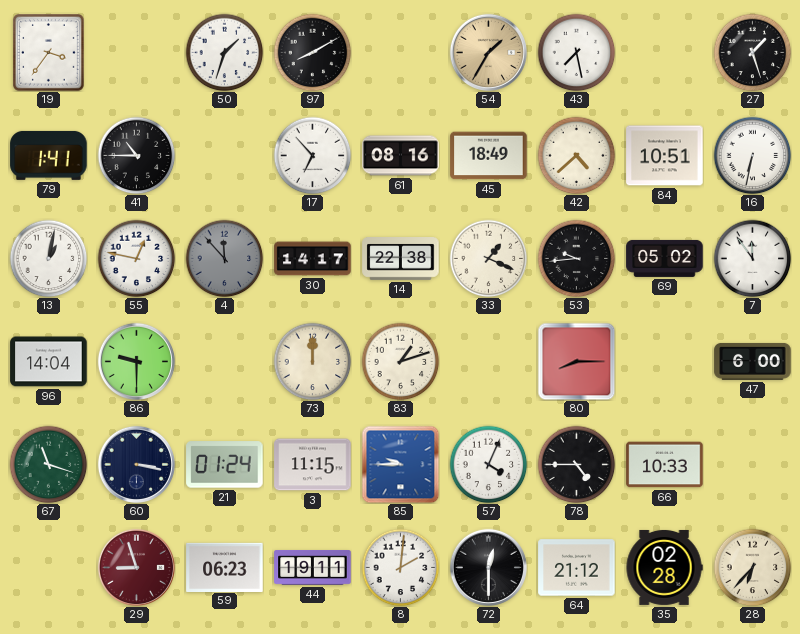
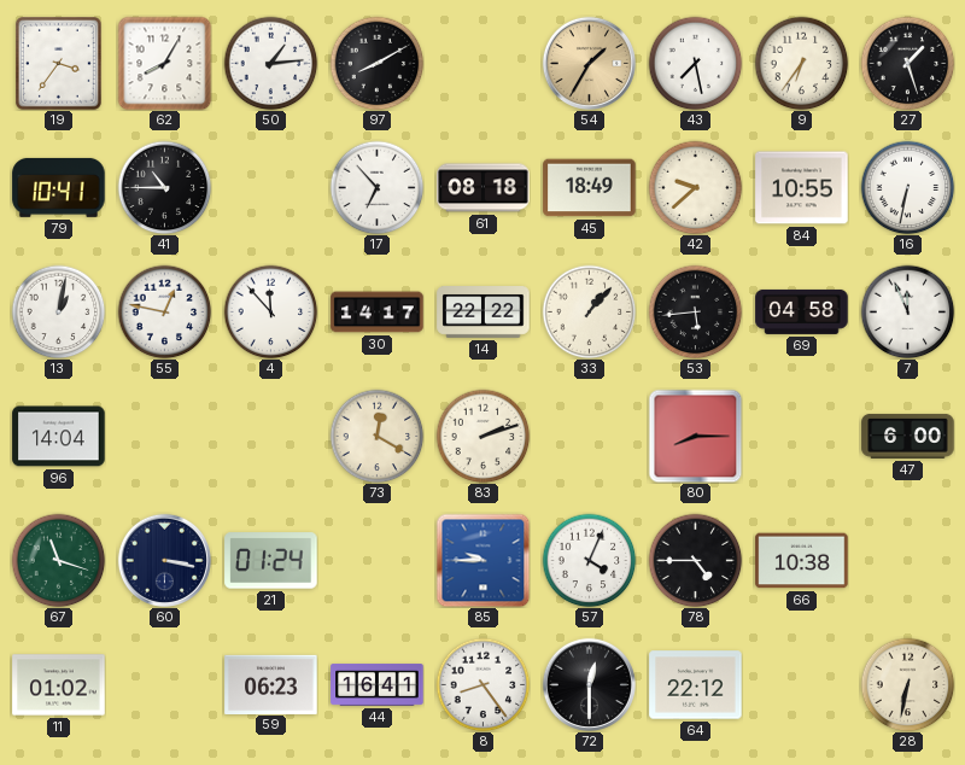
62: none -> 8:05 (164, 63)
50: 1:33 -> 1:14 (270, 63)
9: none -> 6:36 (801, 63)
79: 1:41 -> 10:41 (59, 187)
61: 08:16 -> 08:18 (484, 188)
42: 4:38 -> 9:38 (695, 187)
84: 10:51 -> 10:55 (802, 188)
4 dial: grey -> white (270, 311)
14: 22:38 -> 22:22 (484, 313)
33: 1:19 -> 1:07 (589, 311)
53: 9:44 -> 5:44 (695, 311)
69: 05:02 -> 04:58 (802, 311)
7: 11:54 -> 11:56 (907, 311)
86: 9:30 -> none (136, 361)
73: 12:00 -> 12:20 (376, 436)
83: 1:12 -> 2:12 (482, 436)
3: 11:15 -> none (313, 465)
66: 10:33 -> 10:38 (802, 561)
11: none -> 01:02 (59, 685)
29: 8:57 -> none (136, 567)
44: 19:11 -> 16:41 (378, 685)
8: 2:01 -> 8:24 (482, 684)
64: 21:12 -> 22:12 (696, 685)
35: 02:28 -> none (664, 567)
28: 6:37 -> 6:32 (907, 684)
